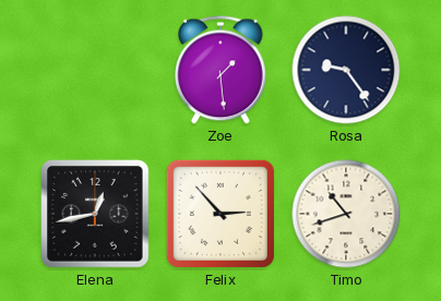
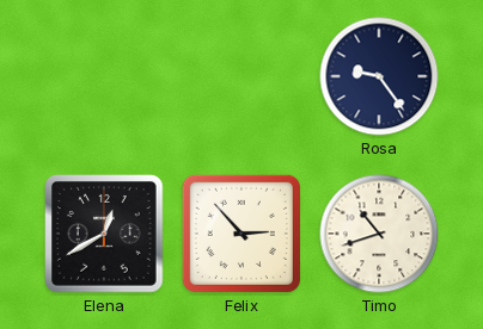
Zoe: 1:29 -> none (222, 70)
Elena: 12:43 -> 12:40 (104, 234)
